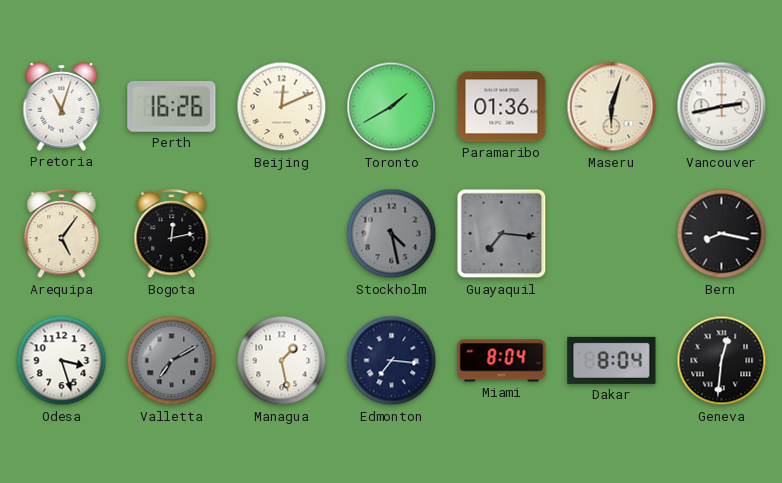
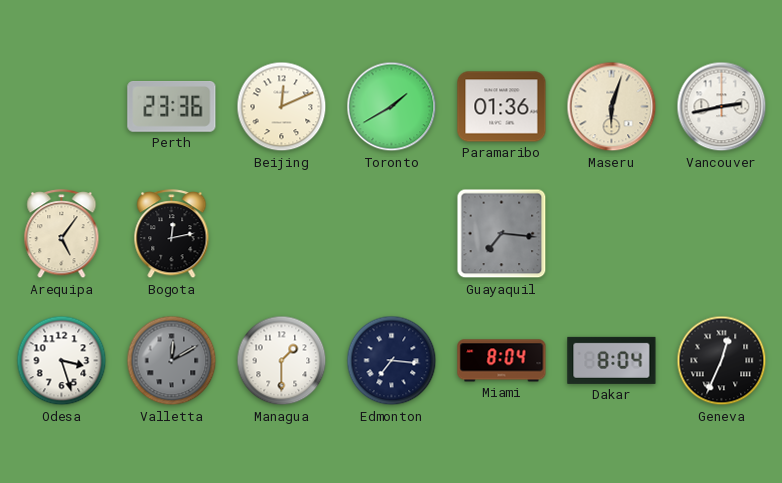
Pretoria: 11:03 -> none (62, 107)
Perth: 16:26 -> 23:36 (172, 106)
Stockholm: 4:28 -> none (392, 234)
Bern: 8:17 -> none (722, 234)
Valletta: 7:10 -> 12:10 (172, 361)
Managua: 1:28 -> 1:30 (282, 361)
Geneva: 12:31 -> 12:34 (722, 361)
